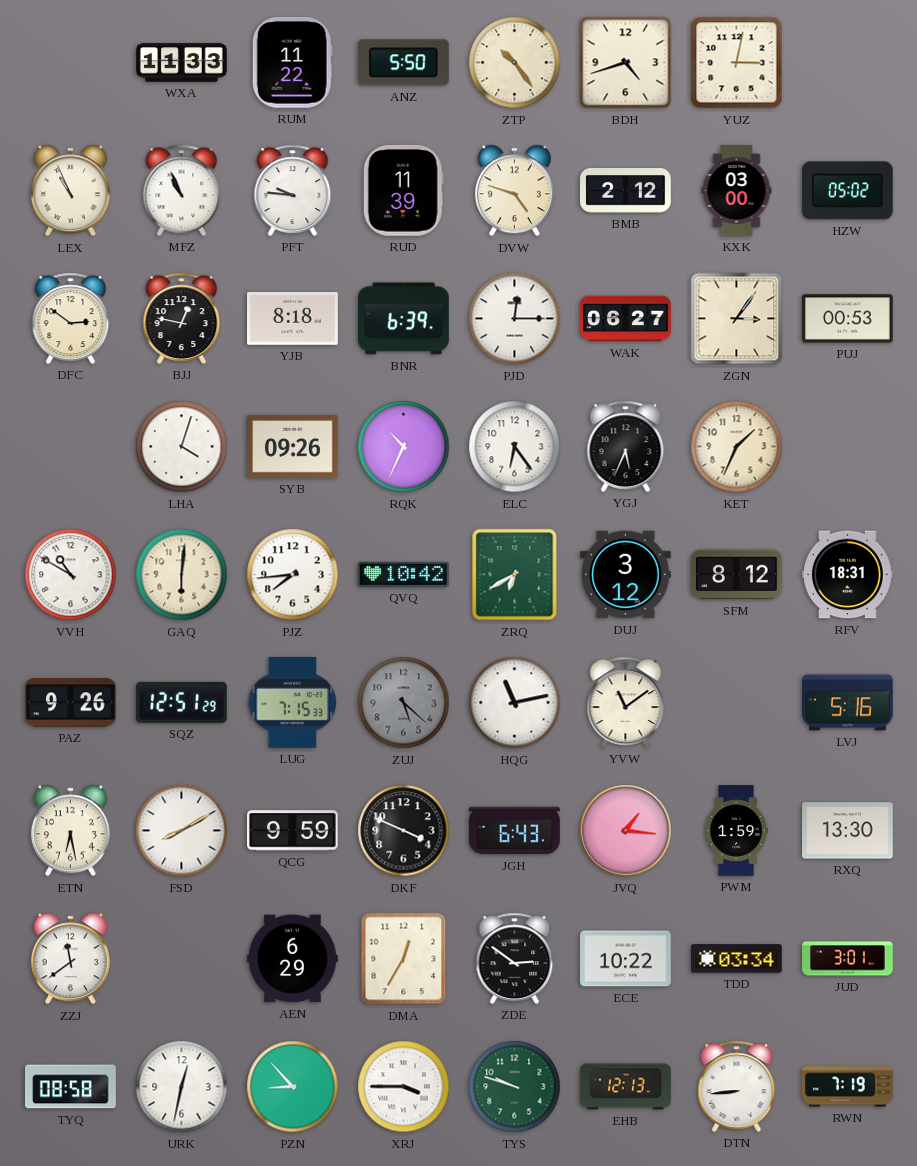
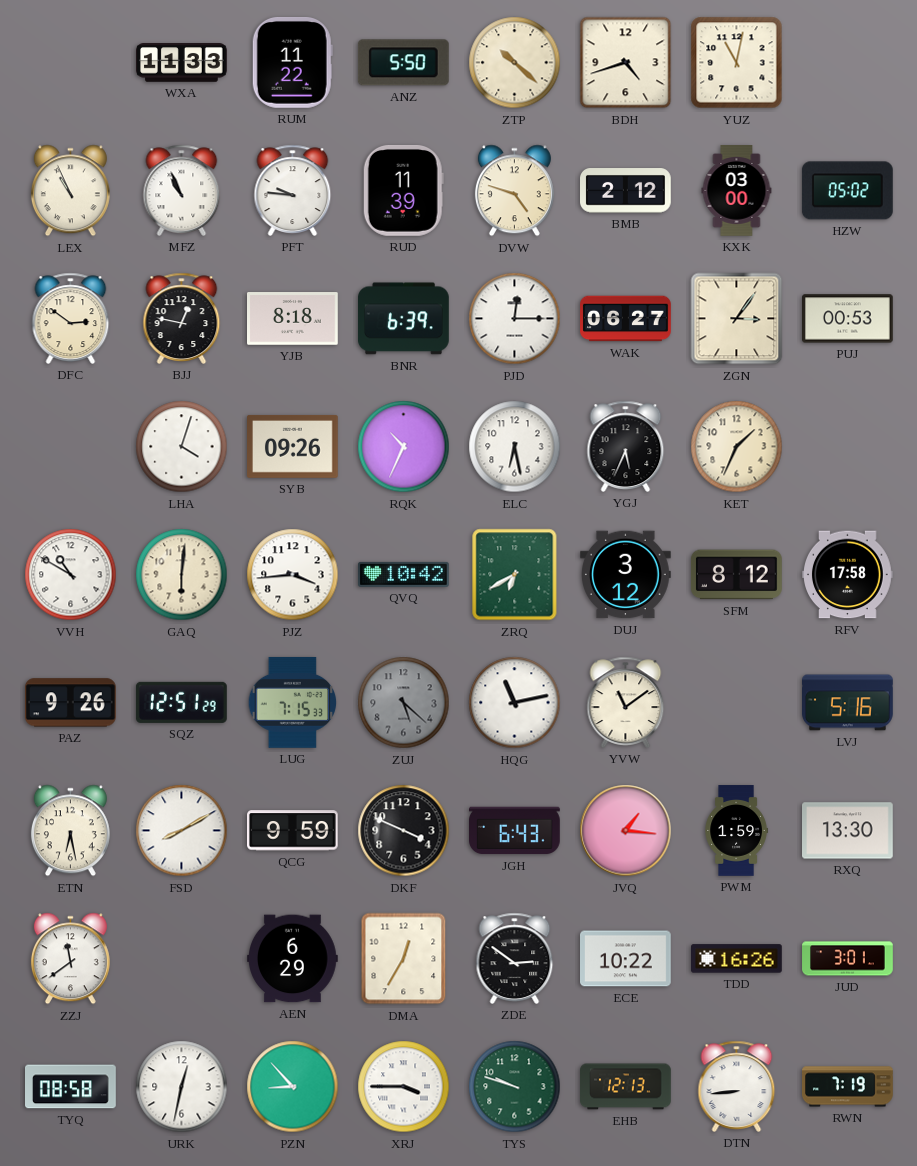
ZTP: 10:24 -> 10:22 (515, 63)
YUZ: 3:02 -> 11:02 (737, 63)
ELC: 6:24 -> 6:28 (515, 447)
PJZ: 7:44 -> 3:44 (293, 575)
RFV: 18:31 -> 17:58 (848, 575)
TDD: 03:34 -> 16:26 (737, 959)
